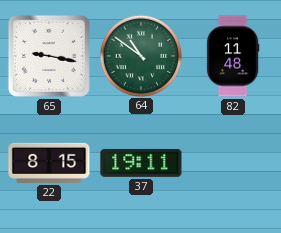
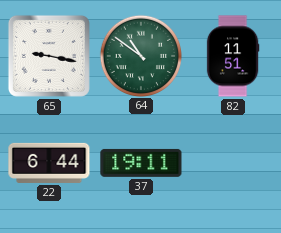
82: 11:48 -> 11:51 (233, 56)
22: 8:15 -> 6:44 (49, 163)
